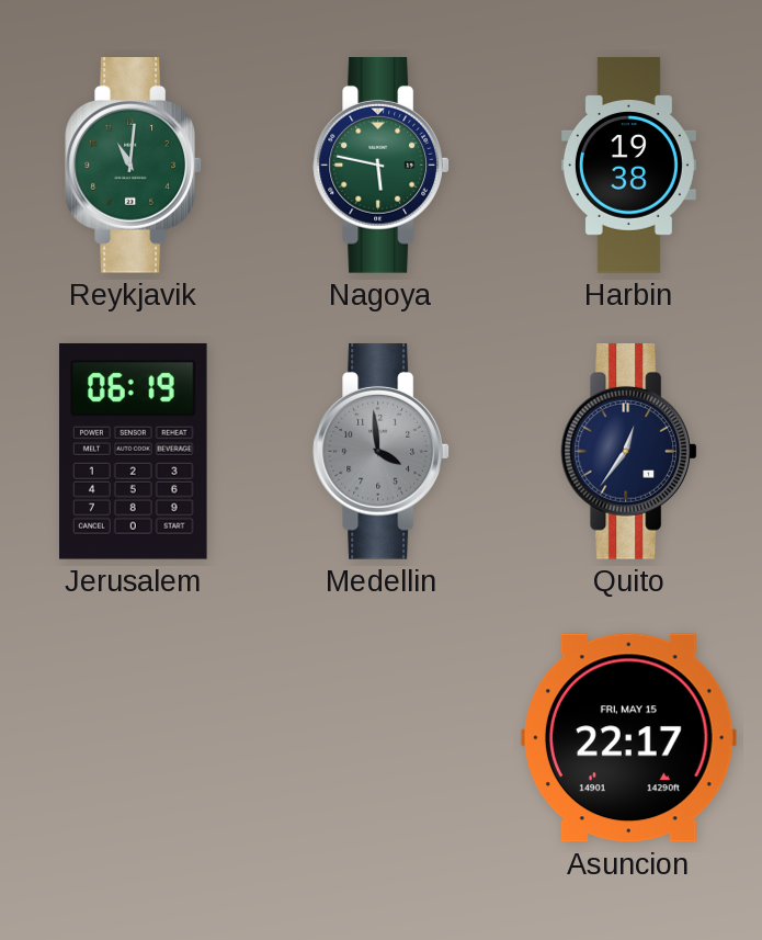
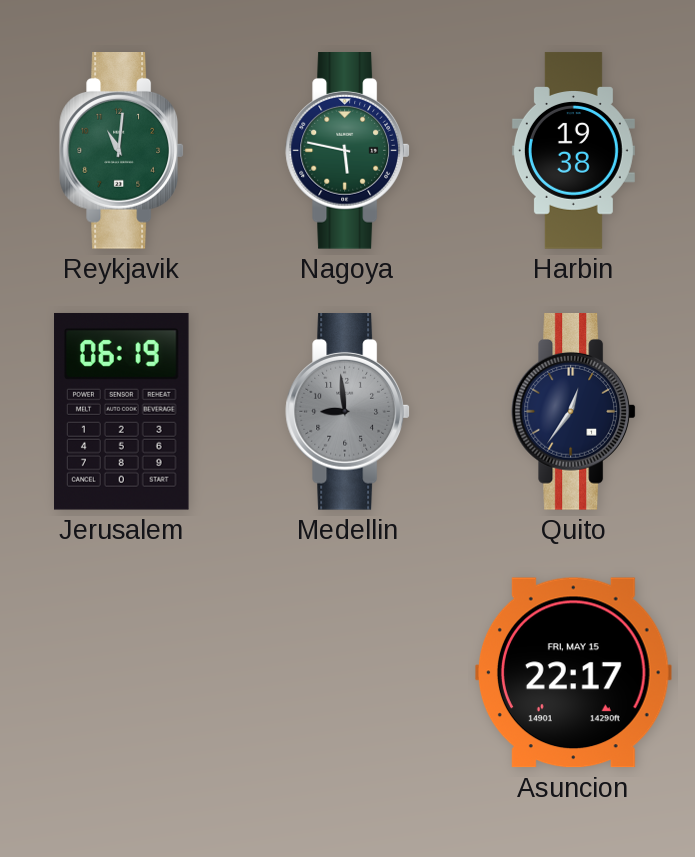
Medellin: 3:59 -> 8:59 (347, 412)
